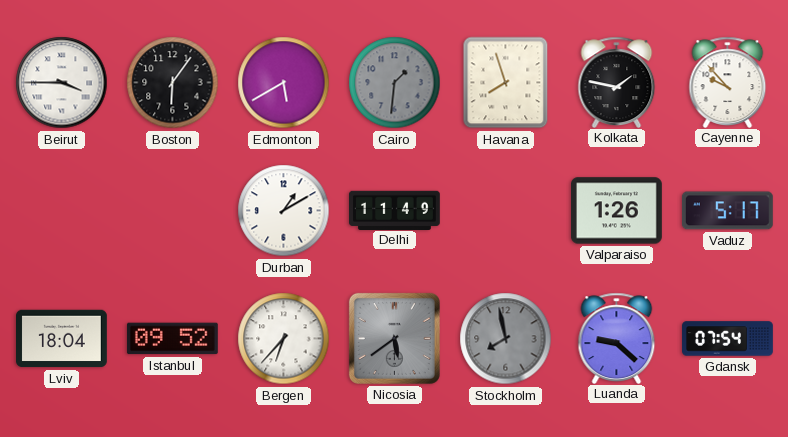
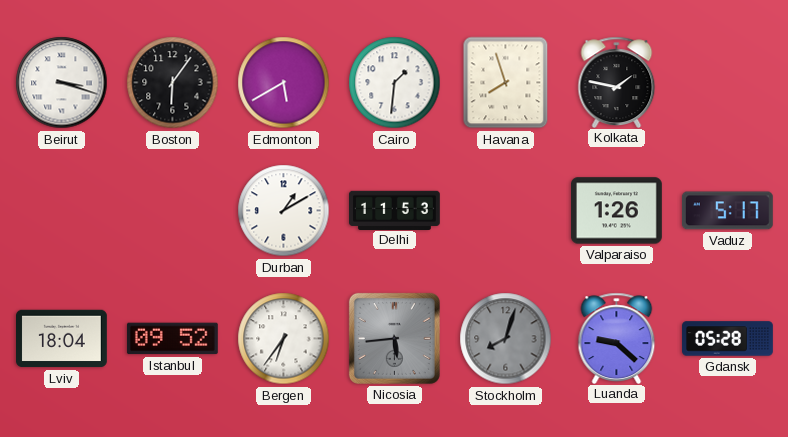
Beirut: 3:45 -> 3:18 (62, 83)
Cairo dial: grey -> white (395, 83)
Cayenne: 9:53 -> none (728, 82)
Delhi: 11:49 -> 11:53 (395, 210)
Bergen: 6:37 -> 6:36 (284, 339)
Nicosia: 5:39 -> 5:44 (394, 338)
Stockholm: 7:58 -> 8:03 (506, 339)
Gdansk: 07:54 -> 05:28 (728, 339)
